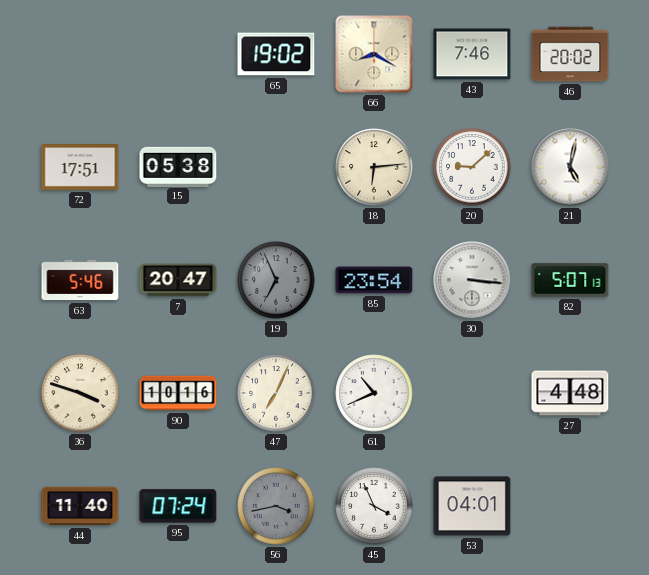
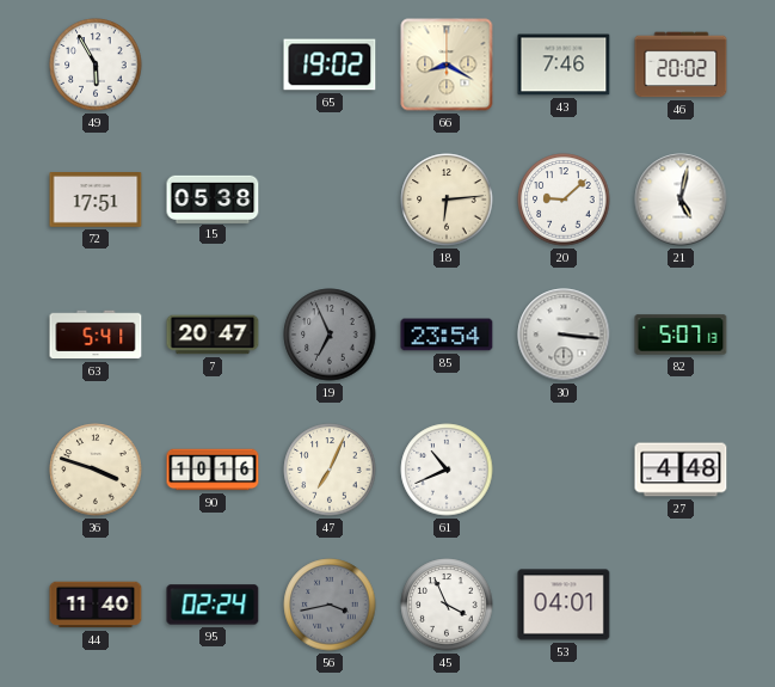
49: none -> 5:55 (96, 65)
63: 5:46 -> 5:41 (96, 335)
95: 07:24 -> 02:24 (213, 605)
